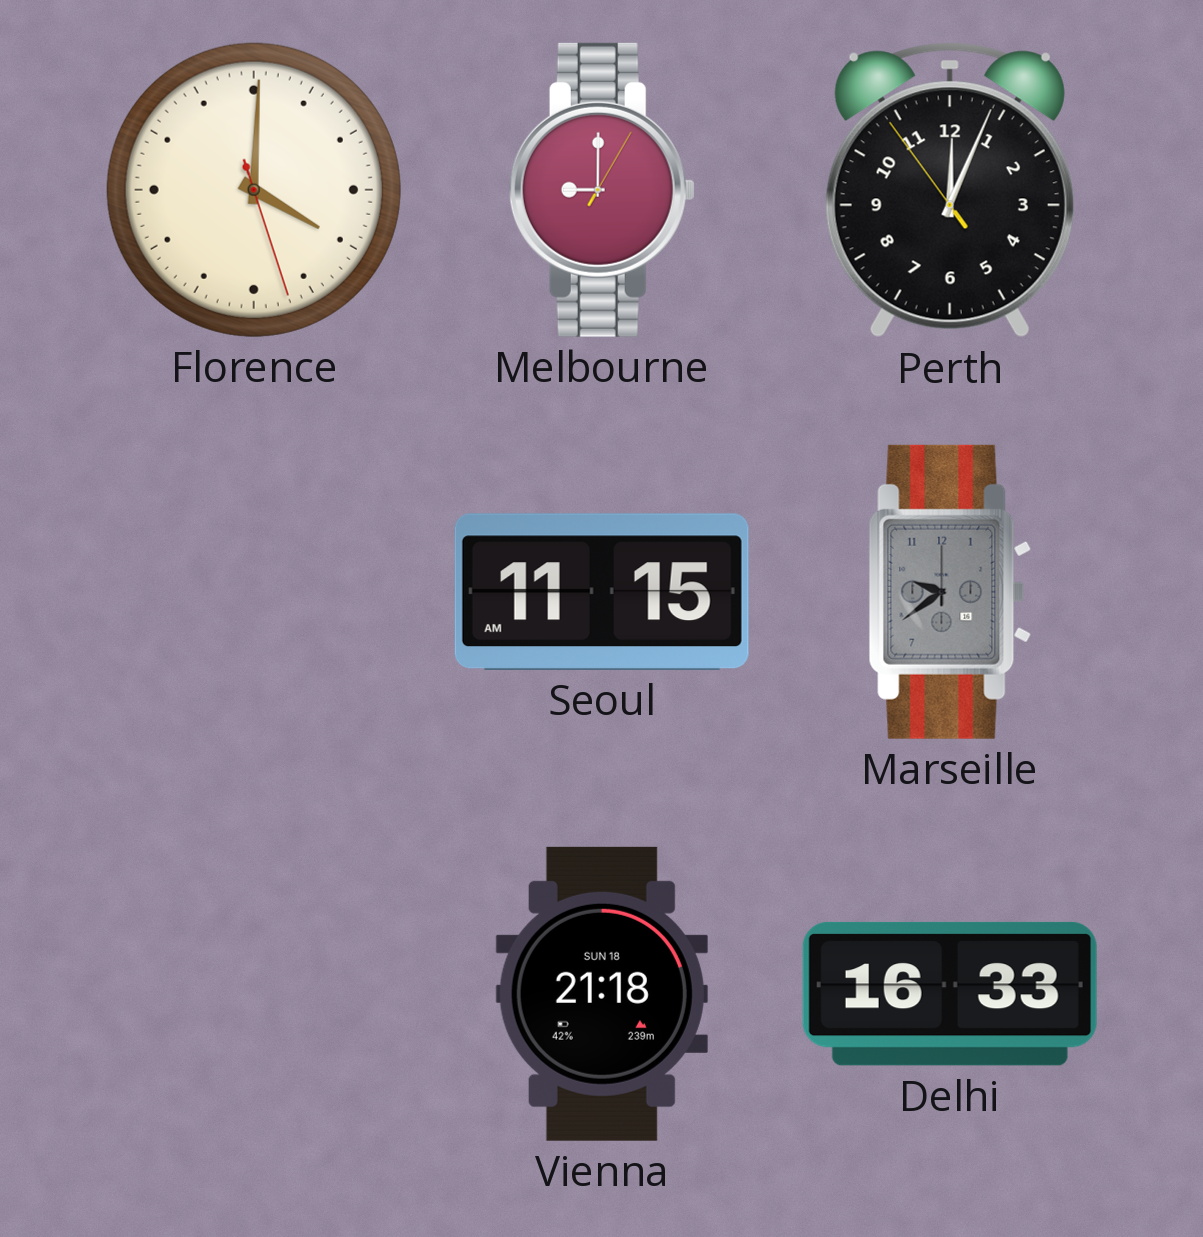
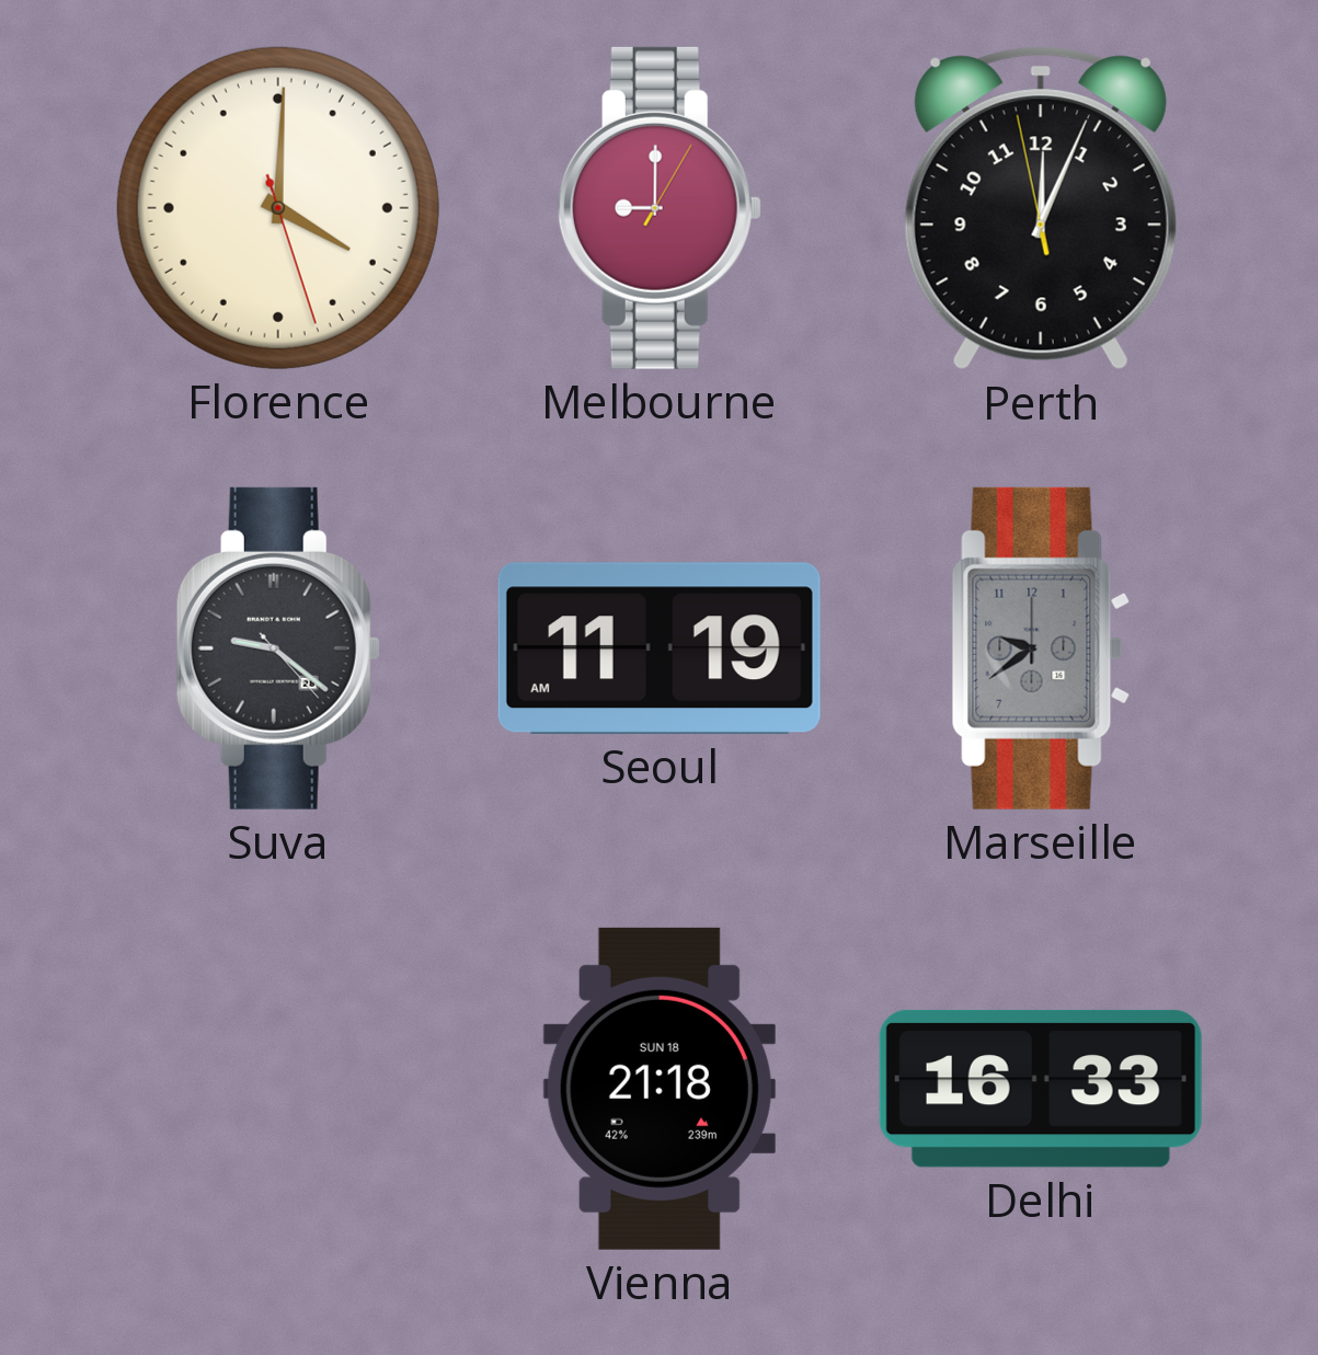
Perth: 12:03:54 -> 12:03:58 (1041, 208)
Suva: none -> 9:21 (278, 648)
Seoul: 11:15 -> 11:19 (660, 648)
